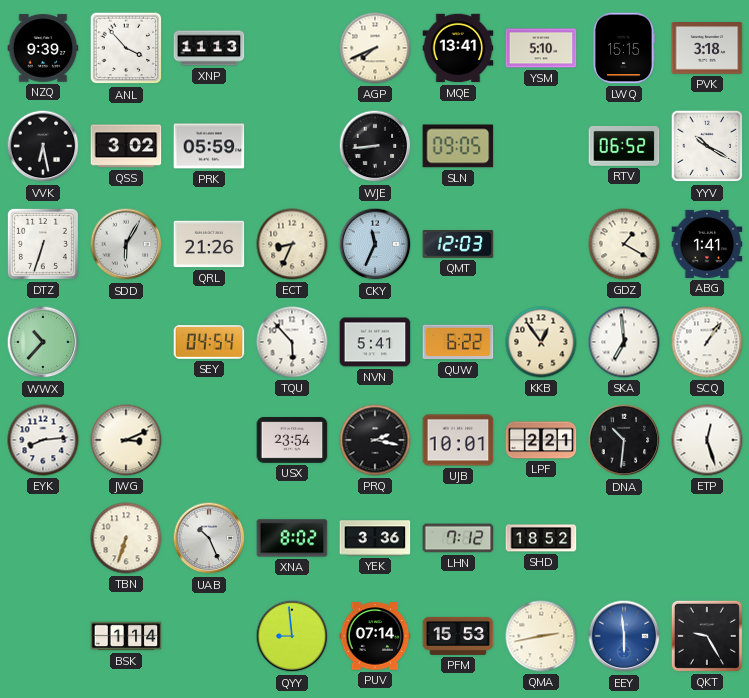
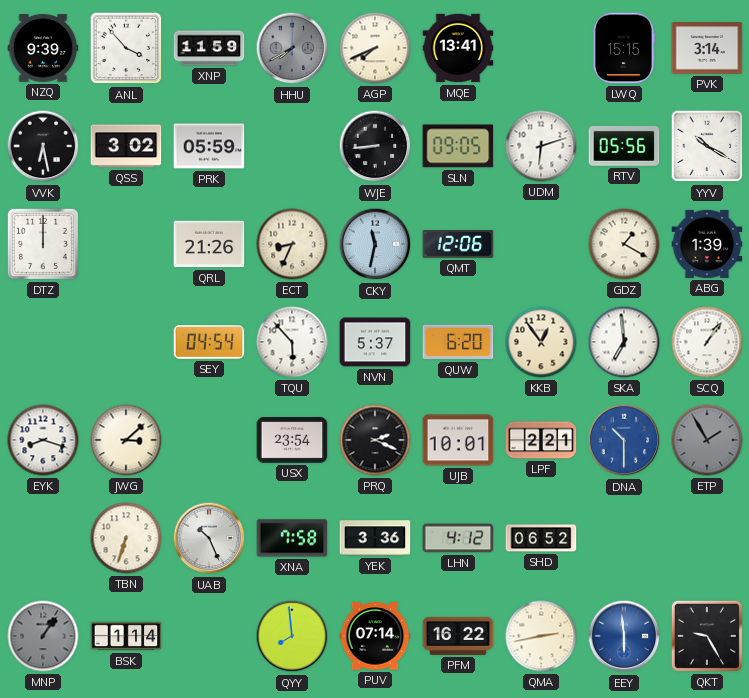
XNP: 11:13 -> 11:59 (209, 48)
HHU: none -> 7:40 (292, 48)
YSM: 5:10 -> none (541, 48)
PVK: 3:18 -> 3:14 (707, 48)
UDM: none -> 6:12 (541, 146)
RTV: 06:52 -> 05:56 (624, 146)
DTZ: 6:33 -> 12:00 (43, 244)
SDD: 6:05 -> none (126, 244)
CKY: 11:34 -> 11:32 (375, 244)
QMT: 12:03 -> 12:06 (458, 244)
ABG: 1:41 -> 1:39 (707, 244)
WWX: 10:37 -> none (43, 342)
NVN: 5:41 -> 5:37 (375, 342)
QUW: 6:22 -> 6:20 (458, 342)
EYK: 8:14 -> 8:18 (43, 440)
JWG: 3:11 -> 3:08 (126, 440)
PRQ: 2:17 -> 2:19 (375, 440)
DNA: 10:31 -> 10:30 (624, 440)
DNA dial: black -> blue (624, 440)
ETP: 12:27 -> 1:55 (707, 440)
ETP dial: white -> grey (707, 440)
XNA: 8:02 -> 7:58 (292, 538)
LHN: 7:12 -> 4:12 (458, 538)
SHD: 18:52 -> 06:52 (541, 538)
MNP: none -> 1:06 (43, 636)
QYY: 8:59 -> 7:59 (292, 636)
PFM: 15:53 -> 16:22 (458, 636)
